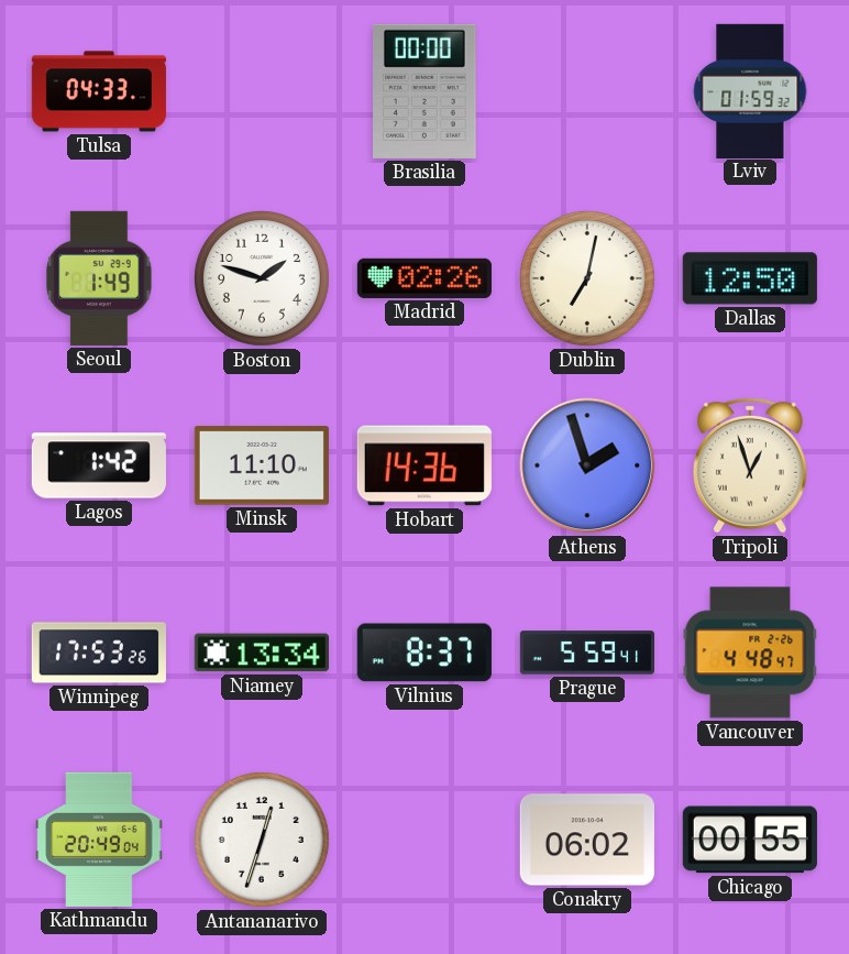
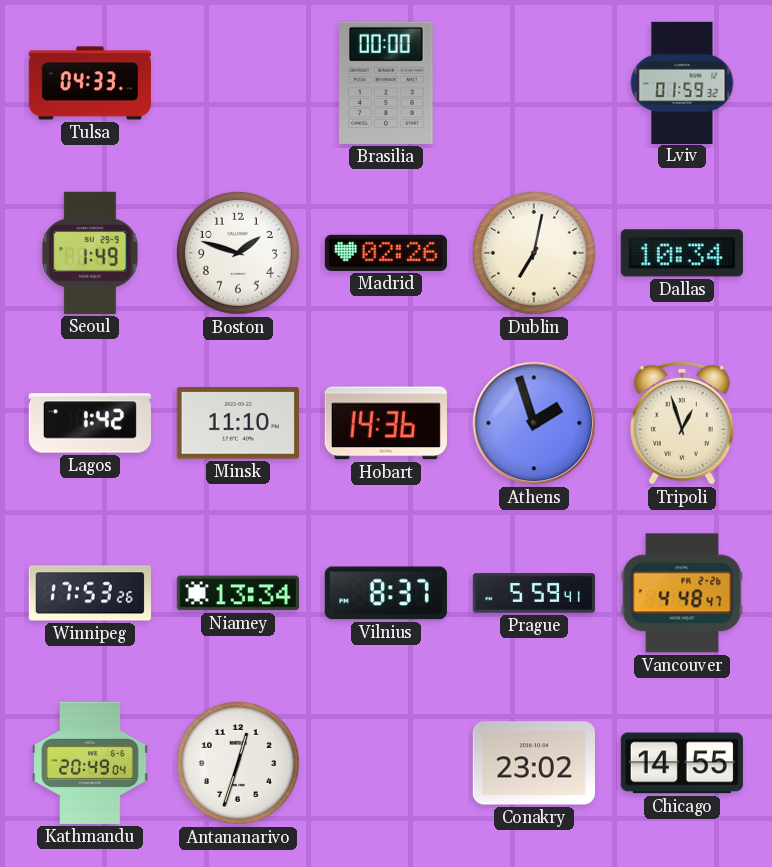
Dallas: 12:50 -> 10:34 (682, 253)
Conakry: 06:02 -> 23:02 (534, 763)
Chicago: 00:55 -> 14:55 (682, 763)
